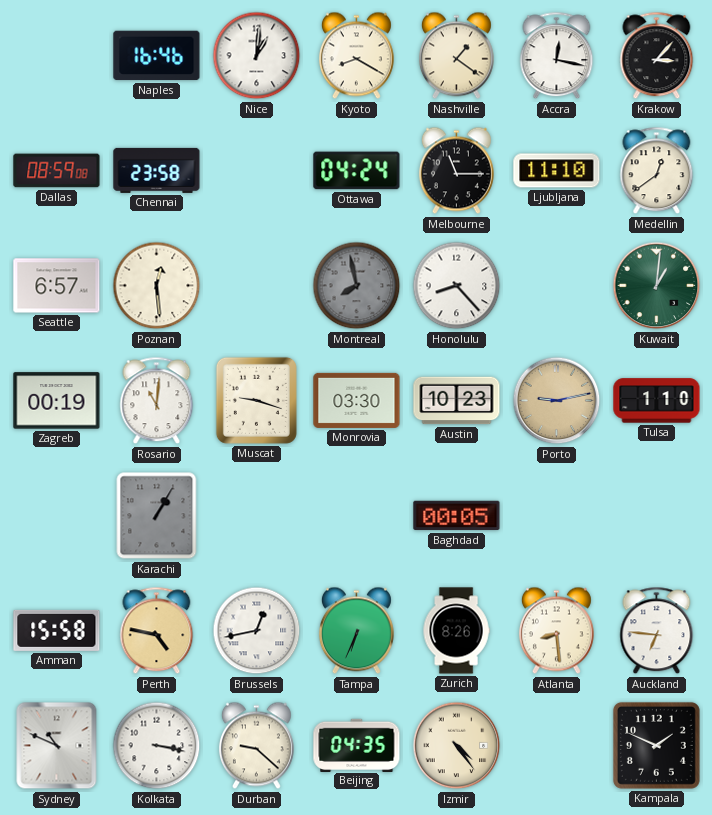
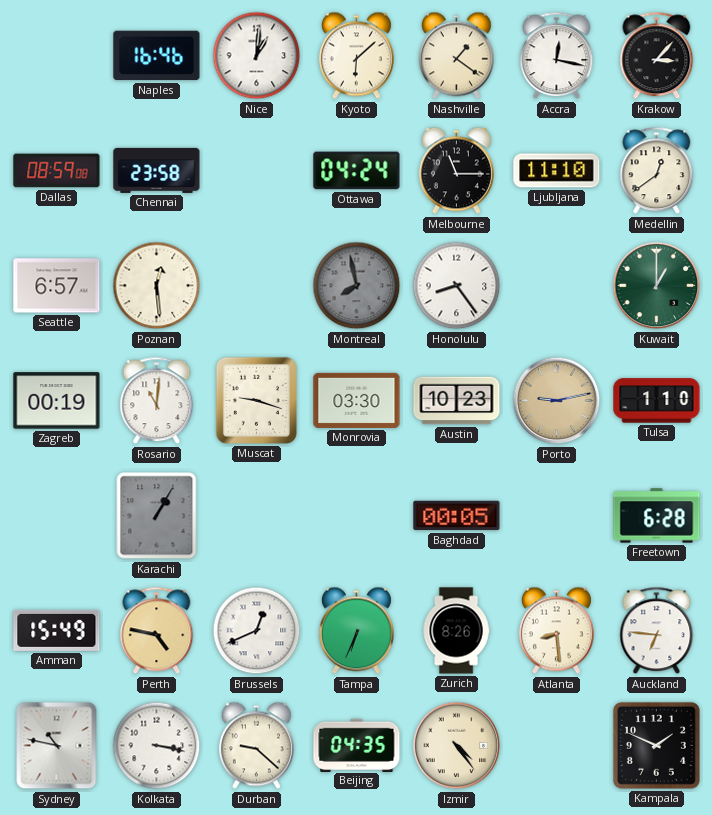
Kyoto: 8:20 -> 6:08 (356, 56)
Honolulu: 8:23 -> 8:24 (457, 286)
Kuwait: 1:01 -> 1:00 (657, 286)
Freetown: none -> 6:28 (657, 516)
Amman: 15:58 -> 15:49 (57, 630)
Brussels: 12:43 -> 12:41 (257, 631)
Sydney: 10:49 -> 10:47 (57, 746)
